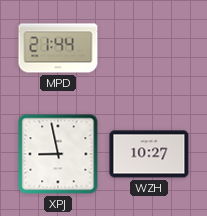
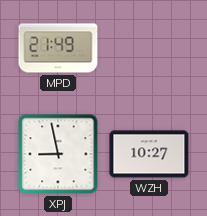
MPD: 21:44 -> 21:49 (58, 48)
